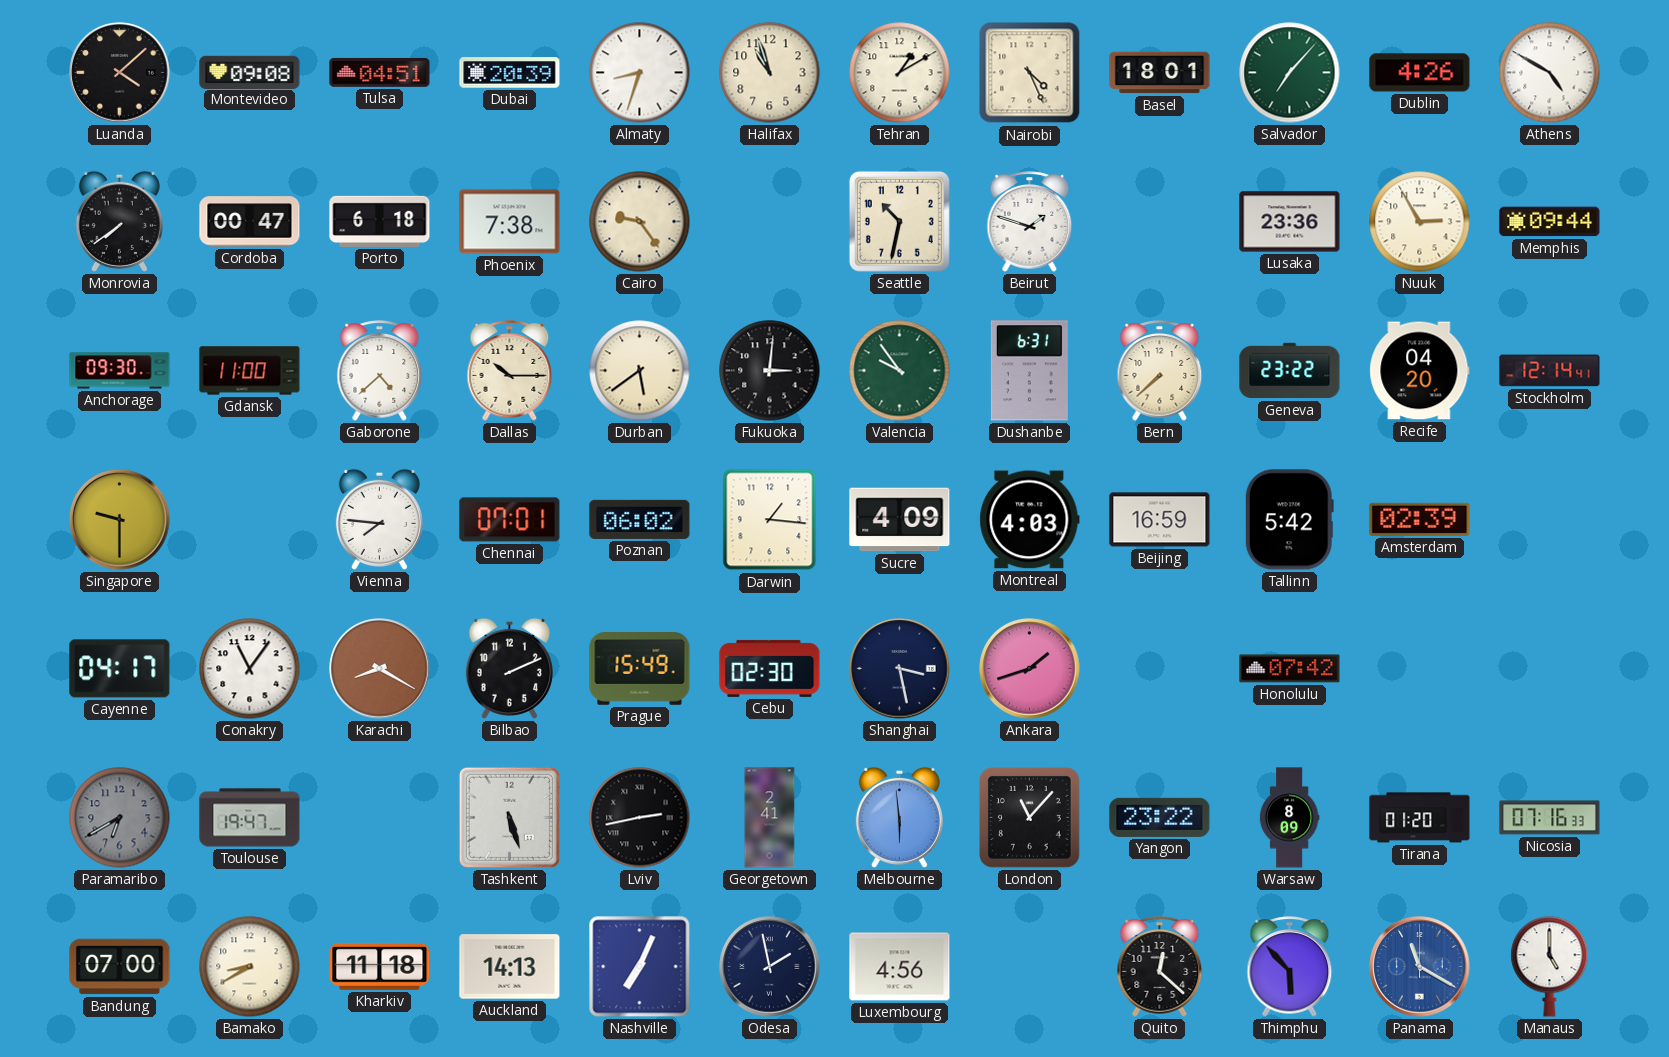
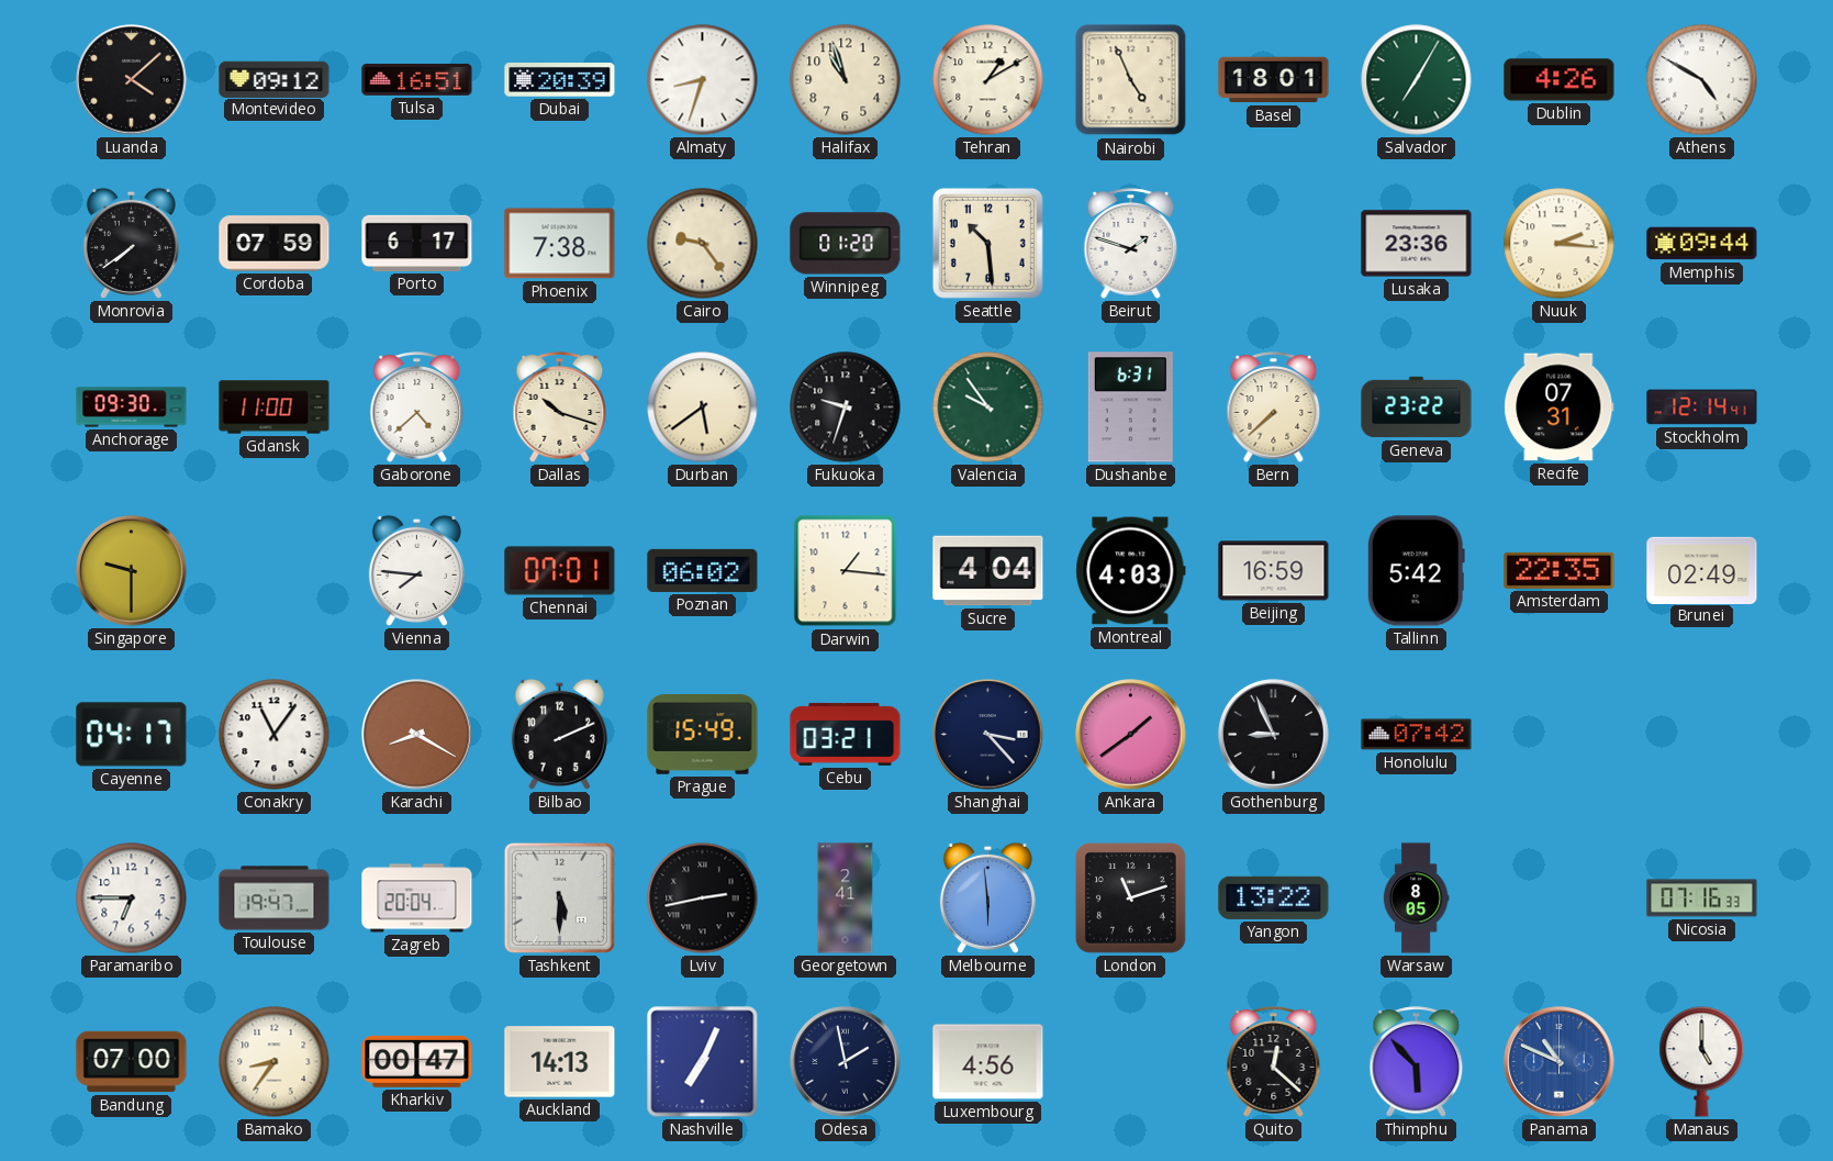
Montevideo: 09:08 -> 09:12 (275, 79)
Tulsa: 04:51 -> 16:51 (417, 80)
Nairobi: 4:26 -> 4:56 (1131, 80)
Salvador: 7:07 -> 7:05 (1417, 80)
Cordoba: 00:47 -> 07:59 (275, 244)
Porto: 6:18 -> 6:17 (417, 243)
Winnipeg: none -> 01:20 (846, 244)
Seattle: 10:32 -> 10:29 (987, 243)
Nuuk: 2:55 -> 2:16 (1560, 244)
Dallas: 10:15 -> 10:18 (560, 408)
Fukuoka: 3:01 -> 9:33 (846, 408)
Recife: 04:20 -> 07:31 (1560, 408)
Sucre: 4:09 -> 4:04 (988, 571)
Amsterdam: 02:39 -> 22:35 (1560, 570)
Brunei: none -> 02:49 (1702, 570)
Cebu: 02:30 -> 03:21 (846, 734)
Shanghai: 3:28 -> 3:23 (988, 735)
Ankara: 1:42 -> 1:39 (1131, 735)
Gothenburg: none -> 8:56 (1274, 735)
Paramaribo: 6:40 -> 6:45 (132, 898)
Paramaribo dial: grey -> white (132, 898)
Zagreb: none -> 20:04 (417, 898)
Tashkent: 5:27 -> 5:30 (559, 897)
London: 11:07 -> 11:12 (1130, 897)
Yangon: 23:22 -> 13:22 (1274, 897)
Warsaw: 8:09 -> 8:05 (1416, 898)
Tirana: 01:20 -> none (1420, 818)
Bamako: 8:40 -> 8:36 (275, 1062)
Kharkiv: 11:18 -> 00:47 (417, 1061)
Panama: 11:20 -> 10:49 (1560, 1062)
